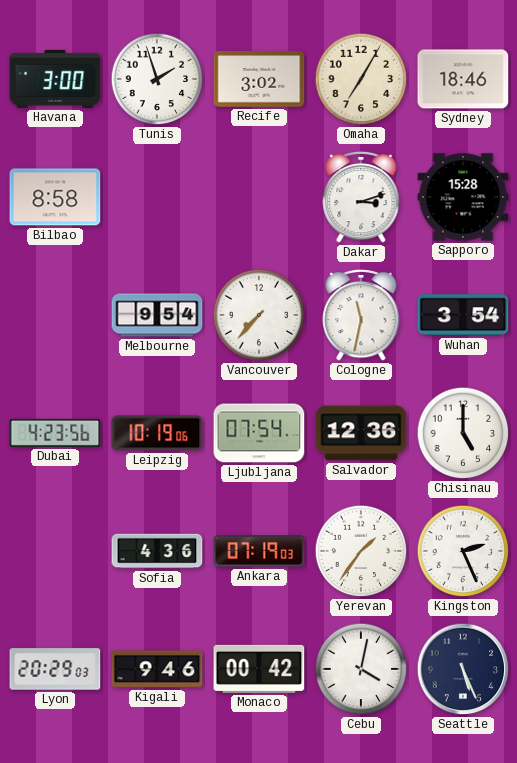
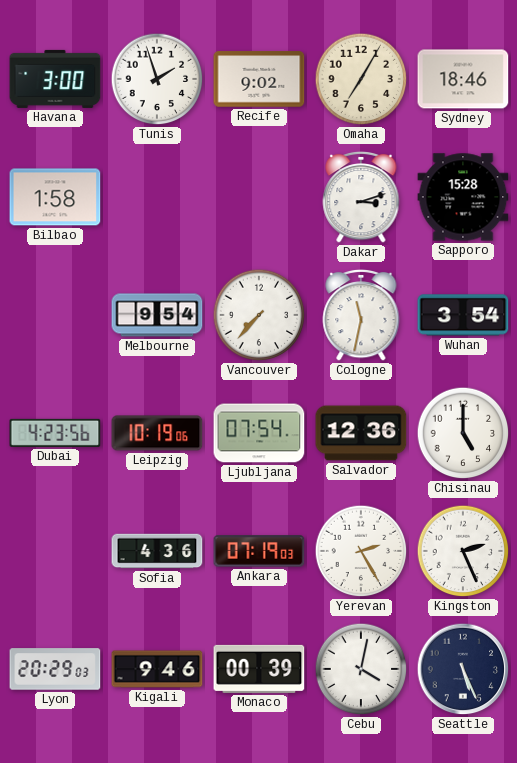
Recife: 3:02 -> 9:02 (259, 79)
Bilbao: 8:58 -> 1:58 (55, 197)
Yerevan: 1:36 -> 2:25 (361, 551)
Monaco: 00:42 -> 00:39 (259, 669)
